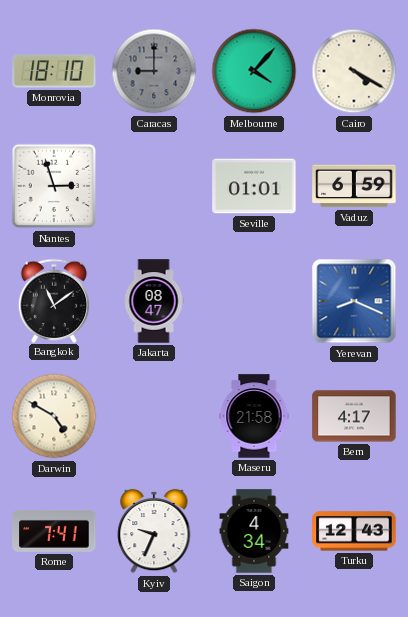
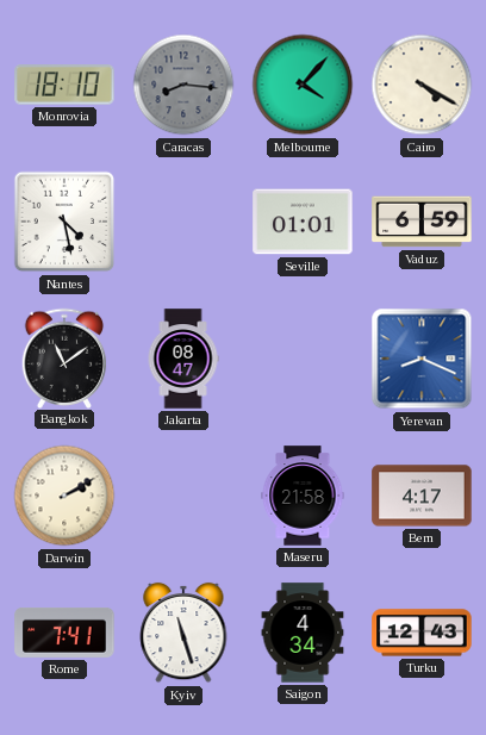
Caracas: 9:00 -> 8:16 (183, 85)
Nantes: 2:57 -> 4:28 (64, 222)
Darwin: 4:50 -> 2:10 (64, 496)
Kyiv: 9:34 -> 11:27 (183, 633)
